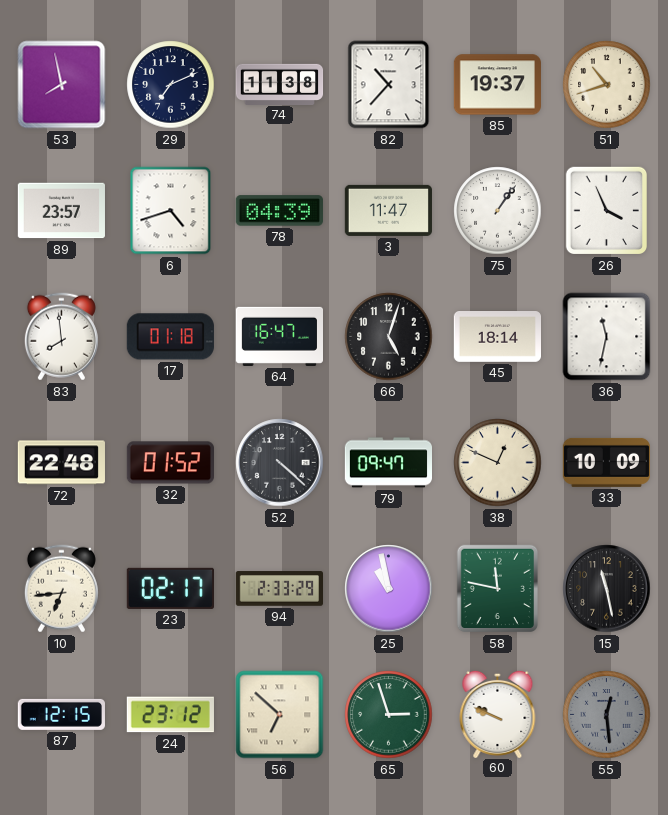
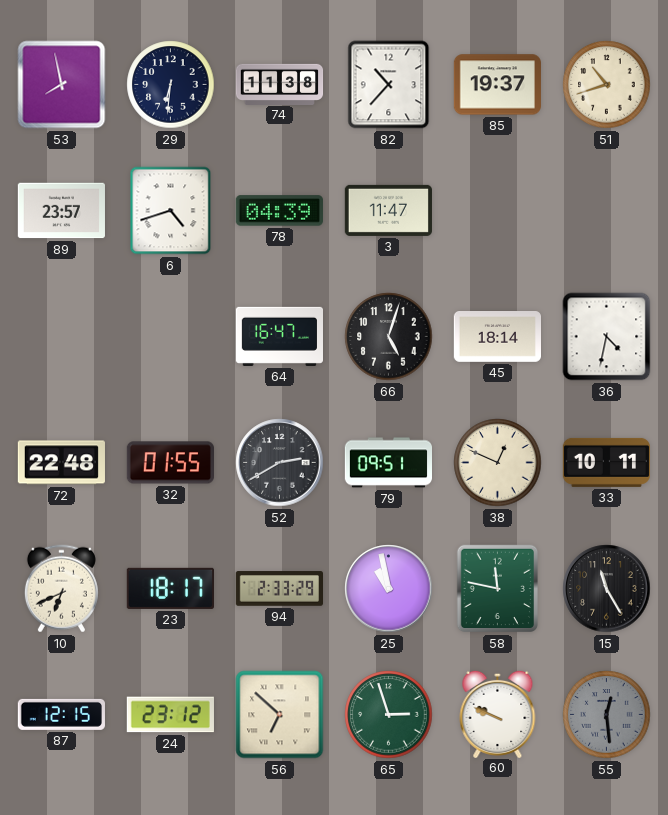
29: 7:11 -> 6:31 (171, 85)
75: 1:06 -> none (498, 211)
26: 3:56 -> none (606, 211)
83: 7:59 -> none (61, 337)
17: 01:18 -> none (170, 337)
36: 11:32 -> 4:32 (607, 337)
32: 01:52 -> 01:55 (170, 463)
52: 4:22 -> 2:40 (280, 463)
79: 09:47 -> 09:51 (388, 463)
33: 10:09 -> 10:11 (606, 462)
10: 6:44 -> 6:41 (61, 589)
23: 02:17 -> 18:17 (170, 588)
15: 11:28 -> 11:25 (607, 589)
